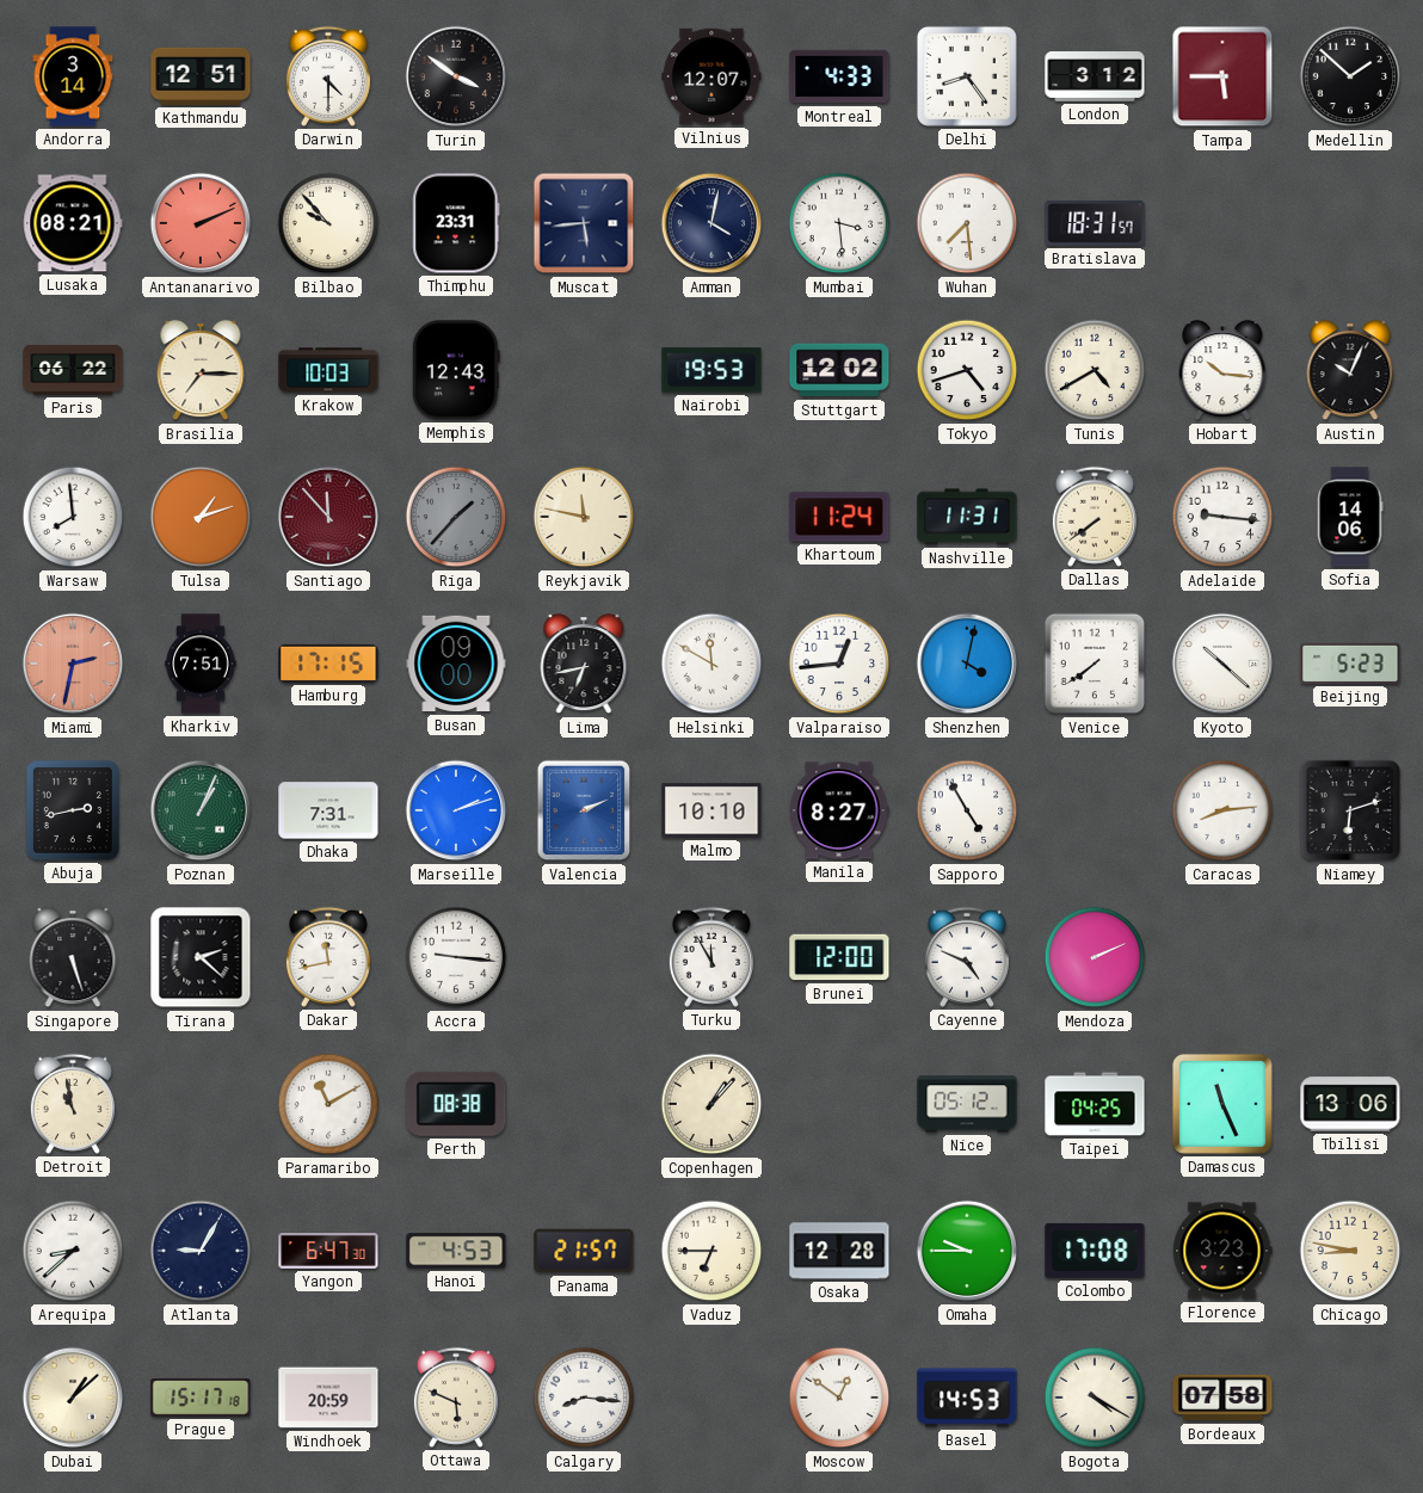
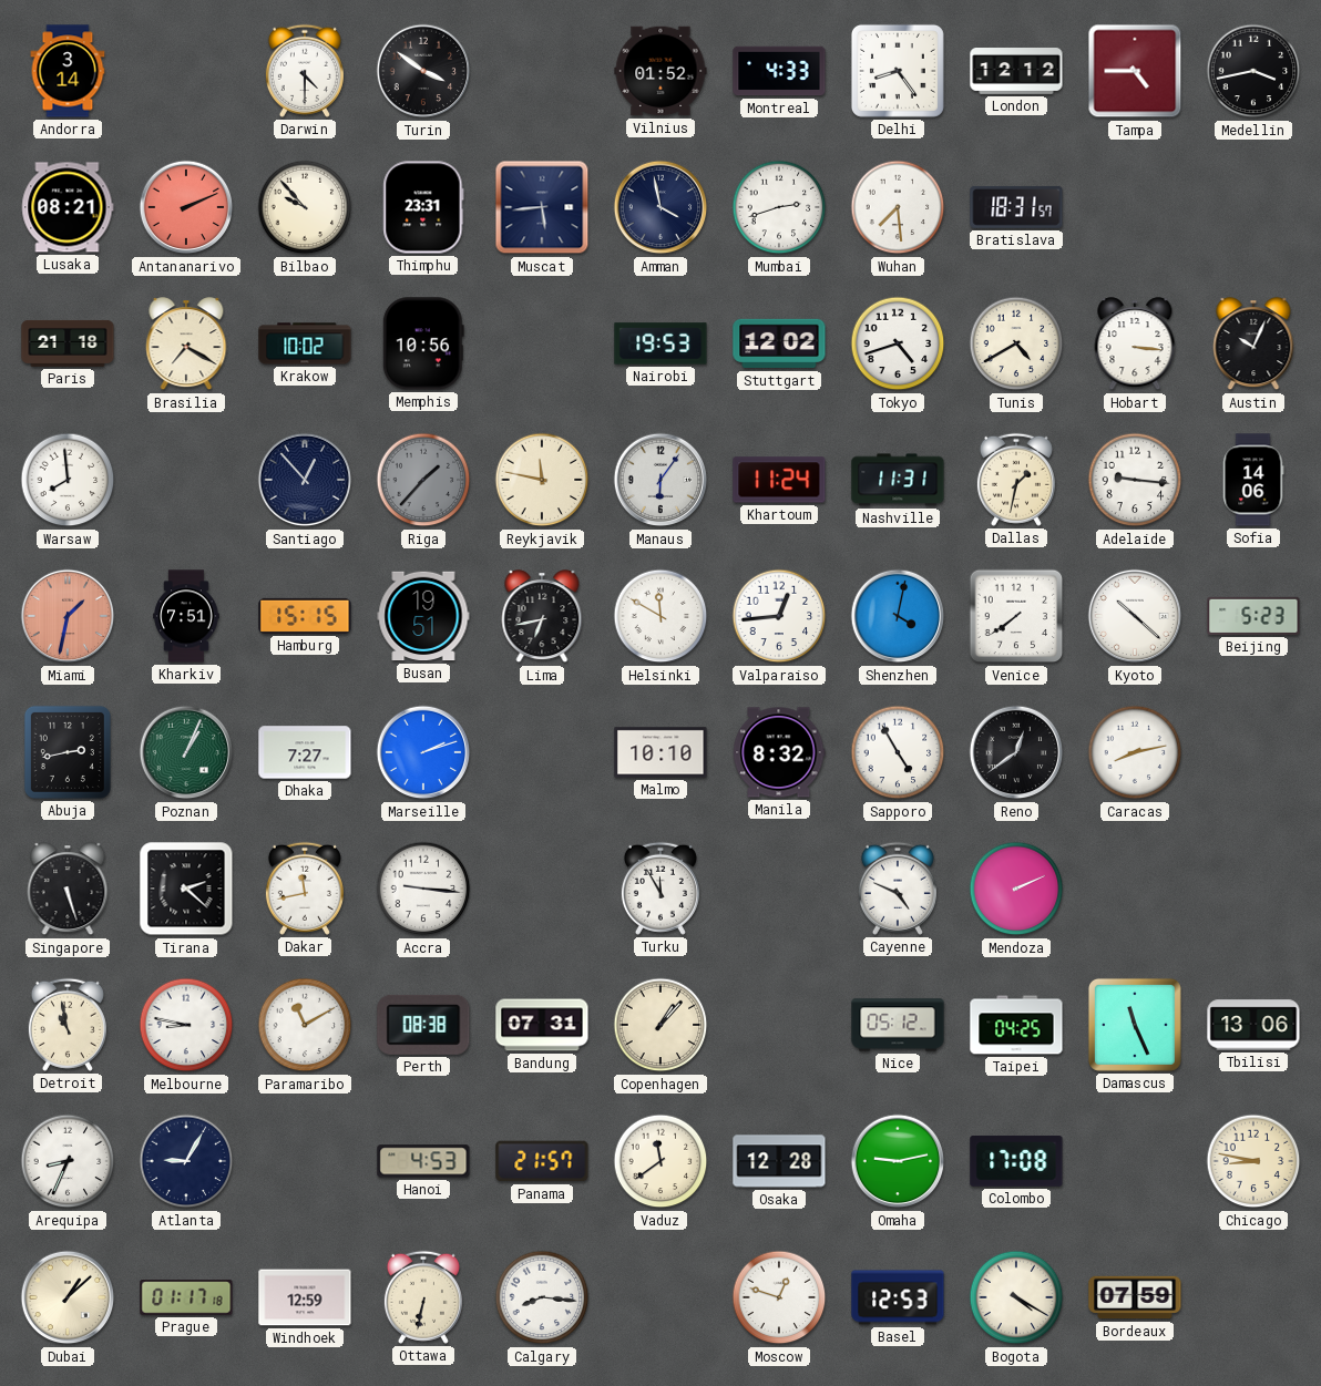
Kathmandu: 12:51 -> none (201, 76)
Vilnius: 12:07 -> 01:52 (660, 71)
London: 3:12 -> 12:12 (1016, 72)
Tampa: 5:45 -> 4:45 (1135, 71)
Medellin: 1:52 -> 3:43 (1253, 71)
Amman: 4:02 -> 3:58 (660, 207)
Mumbai: 3:29 -> 2:42 (779, 207)
Paris: 06:22 -> 21:18 (68, 343)
Brasilia: 7:15 -> 7:20 (186, 345)
Krakow: 10:03 -> 10:02 (305, 343)
Memphis: 12:43 -> 10:56 (423, 343)
Hobart: 10:16 -> 3:16 (1135, 345)
Tulsa: 1:12 -> none (201, 517)
Santiago: 11:53 -> 12:53 (305, 480)
Santiago dial: burgundy -> navy (305, 480)
Manaus: none -> 6:06 (660, 480)
Dallas: 7:39 -> 1:32 (1016, 480)
Miami: 2:32 -> 1:32 (68, 616)
Hamburg: 17:15 -> 15:15 (305, 616)
Busan: 09:00 -> 19:51 (423, 616)
Dhaka: 7:31 -> 7:27 (305, 752)
Valencia: 2:11 -> none (584, 810)
Manila: 8:27 -> 8:32 (779, 752)
Reno: none -> 12:39 (1016, 752)
Caracas: 8:14 -> 8:13 (1135, 752)
Niamey: 6:12 -> none (1350, 810)
Brunei: 12:00 -> none (839, 957)
Melbourne: none -> 8:47 (186, 1025)
Bandung: none -> 07:31 (542, 1025)
Arequipa: 8:38 -> 8:34 (68, 1161)
Yangon: 6:47 -> none (328, 1252)
Vaduz: 6:45 -> 11:39 (660, 1161)
Omaha: 9:45 -> 9:13 (898, 1161)
Florence: 3:23 -> none (1222, 1251)
Prague: 15:17 -> 01:17 (186, 1297)
Windhoek: 20:59 -> 12:59 (305, 1297)
Ottawa: 5:49 -> 6:32 (423, 1297)
Moscow: 12:51 -> 12:48 (779, 1297)
Basel: 14:53 -> 12:53 (898, 1297)
Bordeaux: 07:58 -> 07:59 (1135, 1297)
